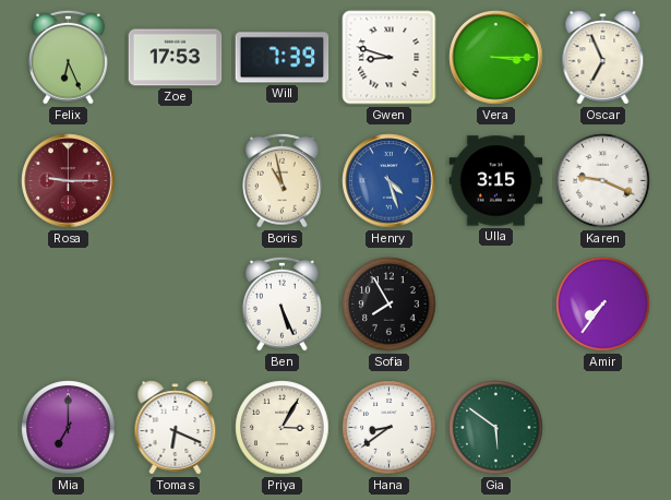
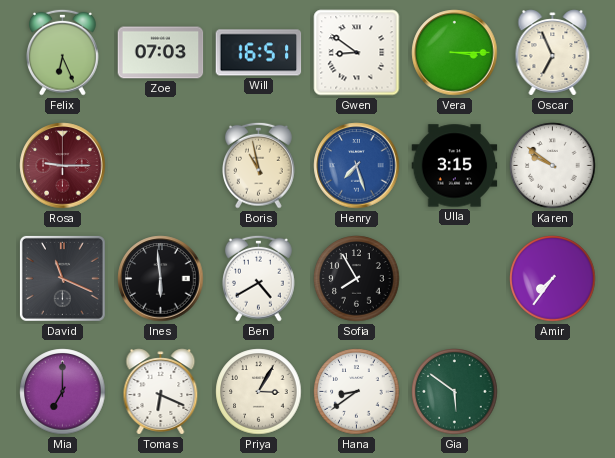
Zoe: 17:53 -> 07:03 (161, 53)
Will: 7:39 -> 16:51 (259, 53)
Gwen: 8:48 -> 8:51 (357, 53)
Henry: 4:27 -> 7:27 (357, 166)
Karen: 9:19 -> 9:51 (553, 166)
David: none -> 11:19 (62, 278)
Ines: none -> 5:59 (161, 279)
Ben: 5:26 -> 4:40 (259, 278)
